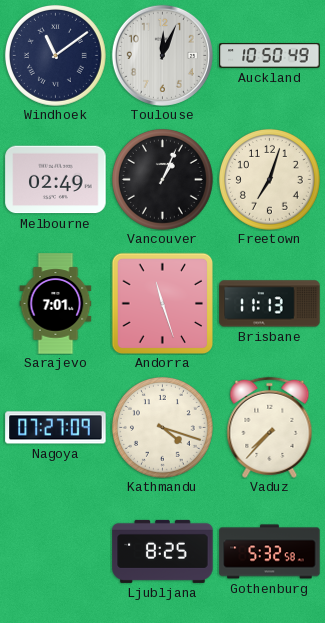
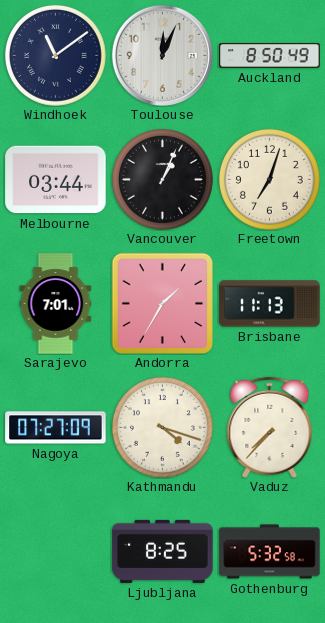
Auckland: 10:50 -> 8:50 (270, 56)
Melbourne: 02:49 -> 03:44 (56, 180)
Andorra: 11:27 -> 1:35 (162, 303)
